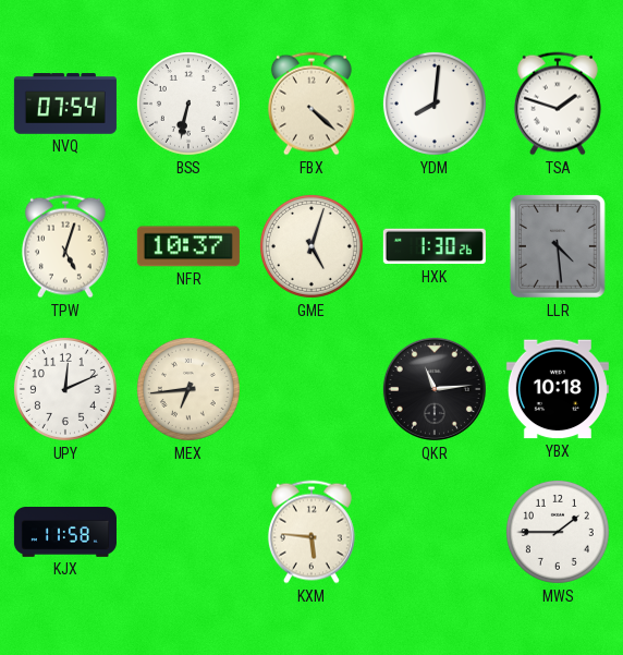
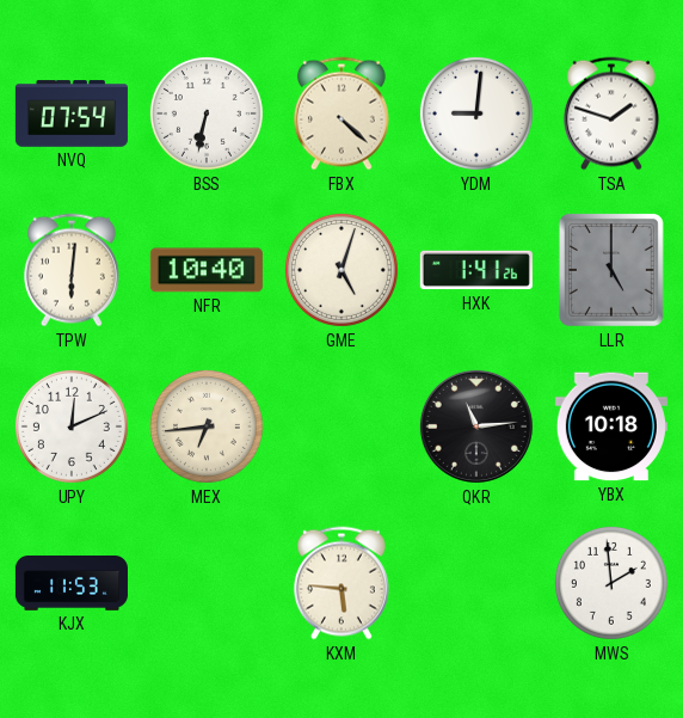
YDM: 8:01 -> 9:01 (476, 113)
TPW: 5:03 -> 6:01 (72, 270)
NFR: 10:37 -> 10:40 (207, 270)
HXK: 1:30 -> 1:41 (476, 270)
LLR: 4:29 -> 5:00 (611, 270)
KJX: 11:58 -> 11:53 (72, 584)
MWS: 1:45 -> 1:59 (611, 583)
